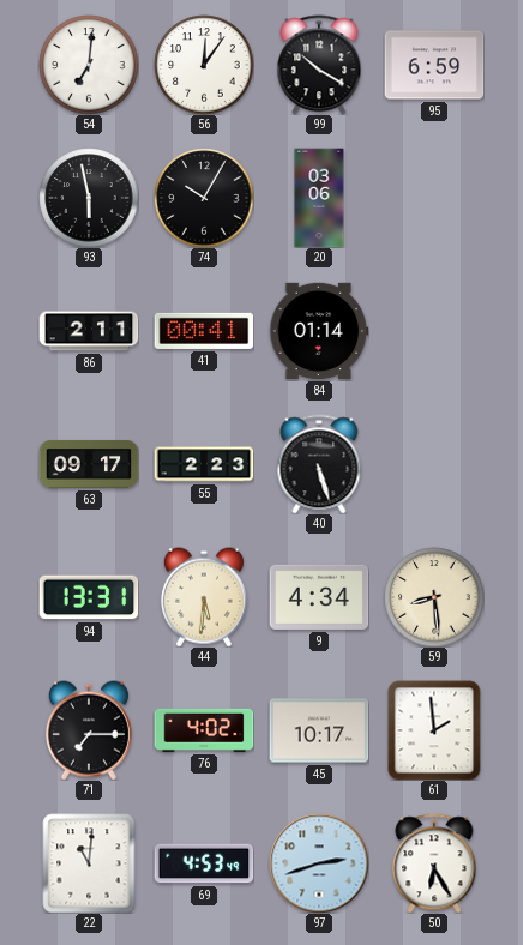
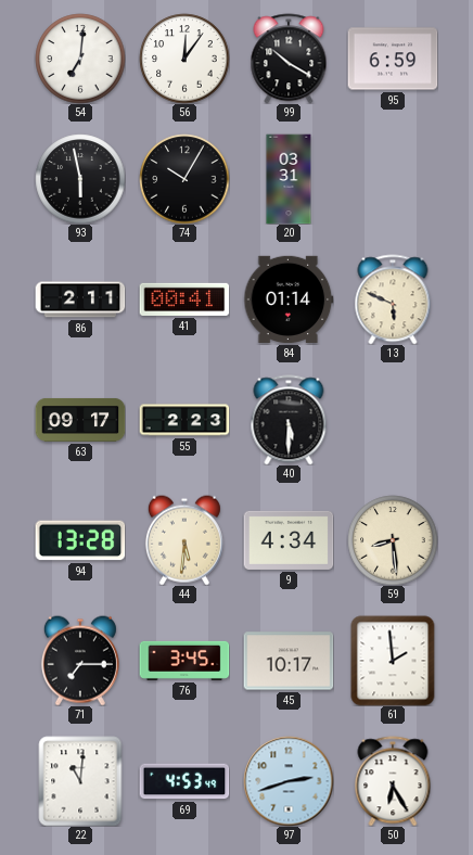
20: 03:06 -> 03:31 (289, 179)
13: none -> 5:49 (393, 299)
40: 5:27 -> 5:30 (289, 420)
94: 13:31 -> 13:28 (80, 540)
76: 4:02 -> 3:45 (184, 661)
